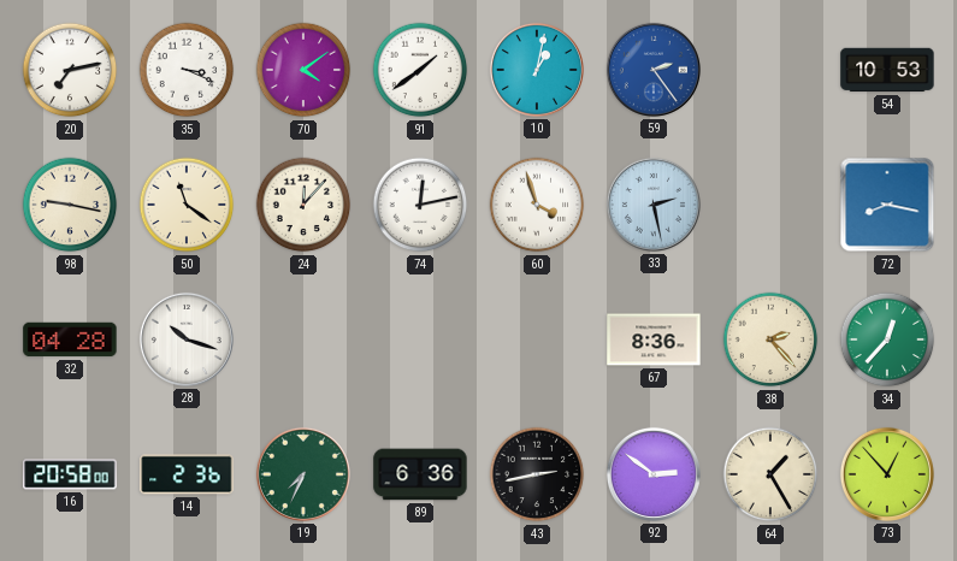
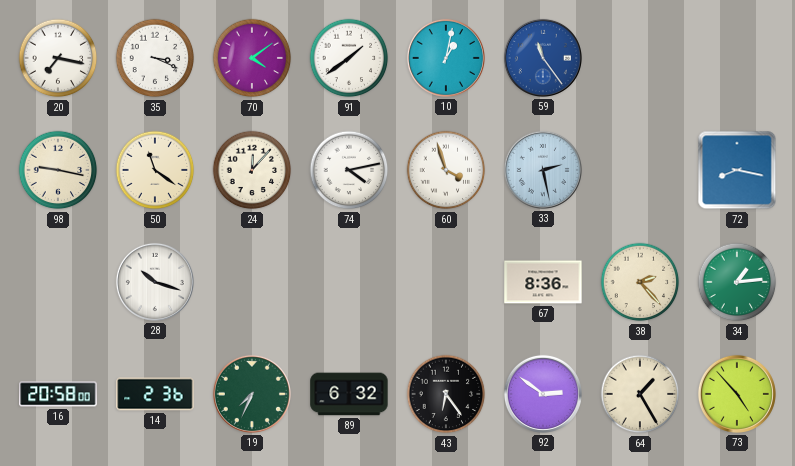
20: 7:13 -> 7:17 (58, 58)
59: 2:24 -> 11:24 (543, 58)
54: 10:53 -> none (887, 70)
74: 12:13 -> 4:13 (349, 170)
32: 04:28 -> none (70, 339)
34: 12:37 -> 1:14 (737, 282)
89: 6:36 -> 6:32 (349, 394)
43: 2:43 -> 6:24 (446, 394)
73: 12:53 -> 4:53 (737, 394)
